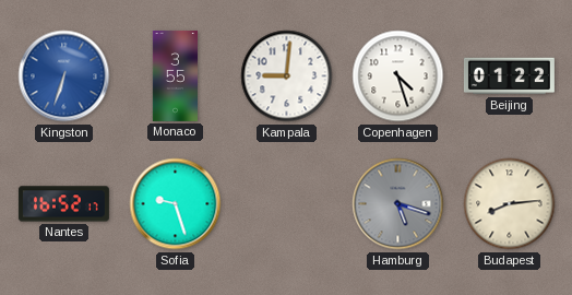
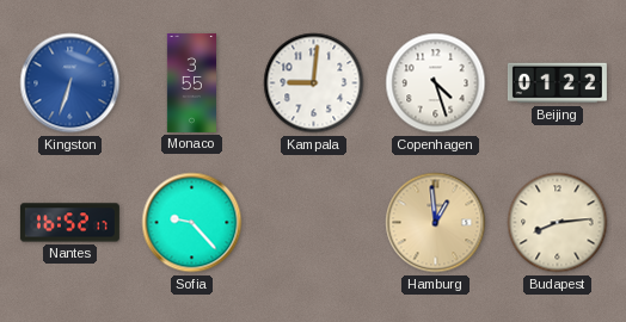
Sofia: 9:27 -> 9:23 (192, 223)
Hamburg: 5:18 -> 12:59 (436, 223)
Hamburg dial: grey -> champagne (436, 223)
